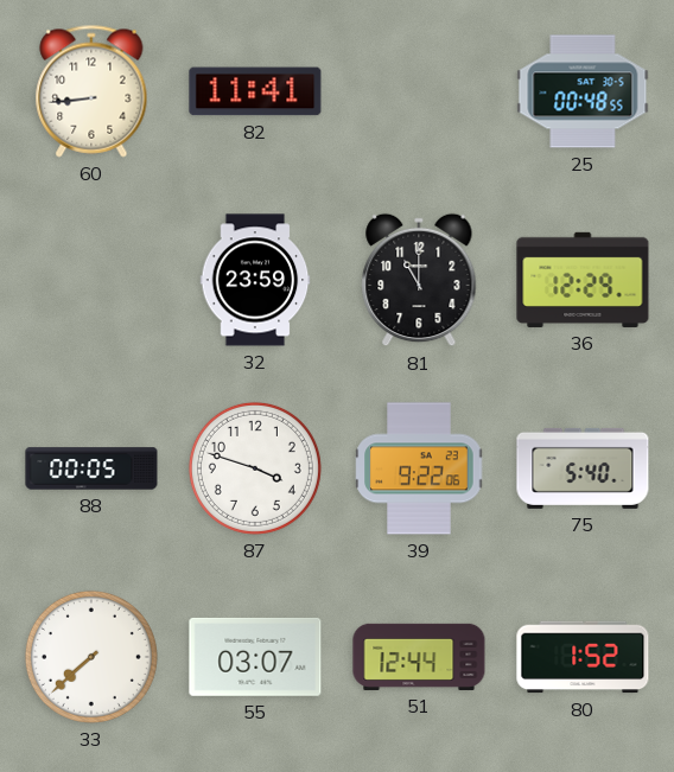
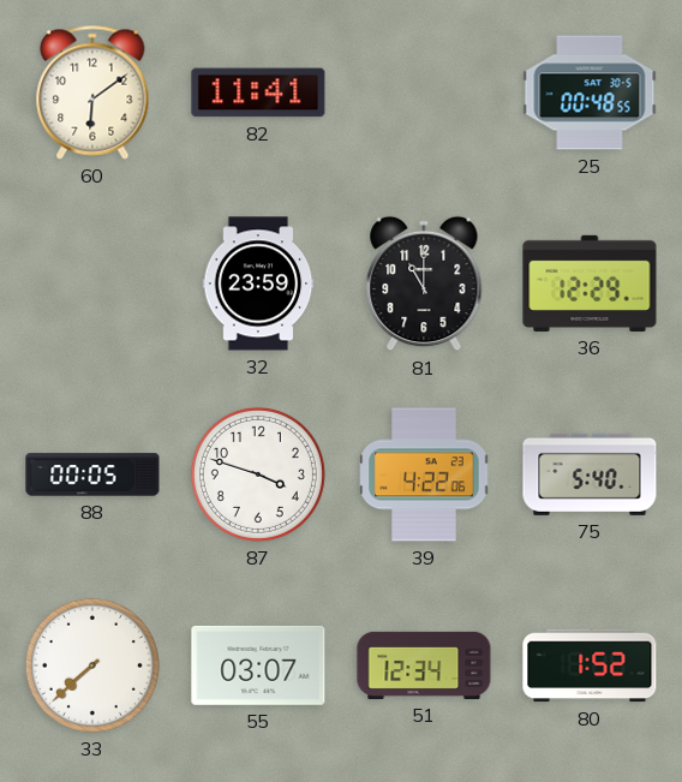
60: 8:44 -> 6:09 (92, 92)
39: 9:22 -> 4:22 (424, 474)
51: 12:44 -> 12:34 (424, 665)
